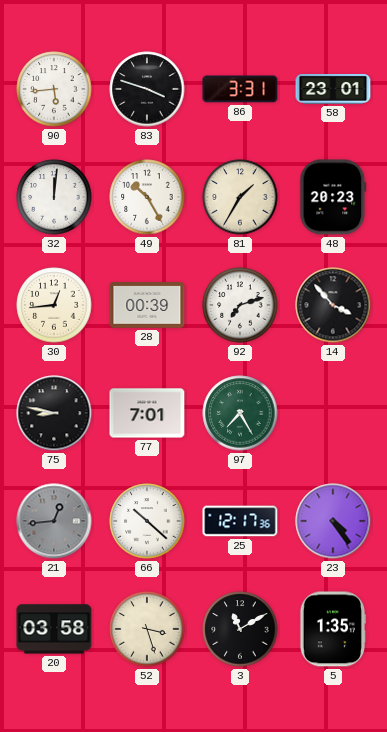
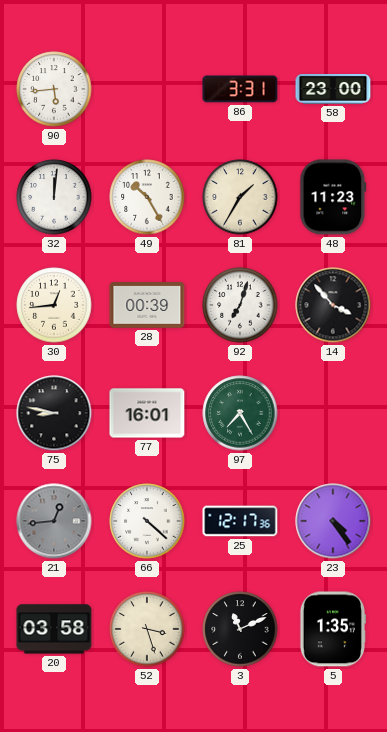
83: 3:48 -> none (147, 89)
58: 23:01 -> 23:00 (333, 90)
48: 20:23 -> 11:23 (333, 197)
92: 7:12 -> 7:03 (240, 305)
77: 7:01 -> 16:01 (147, 413)
66: 10:22 -> 4:22 (147, 521)
3: 11:10 -> 11:11 (240, 629)
